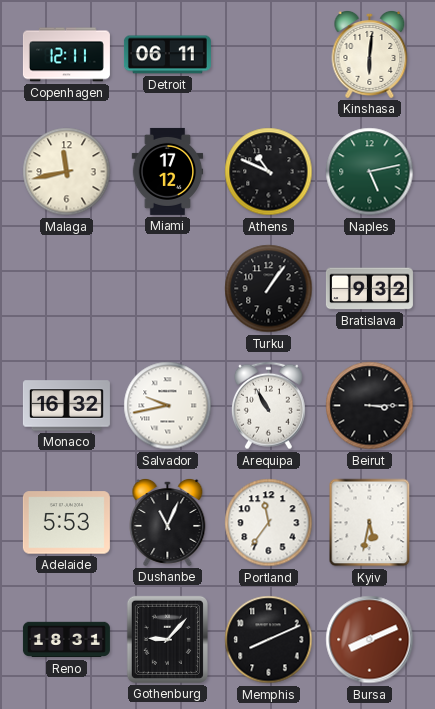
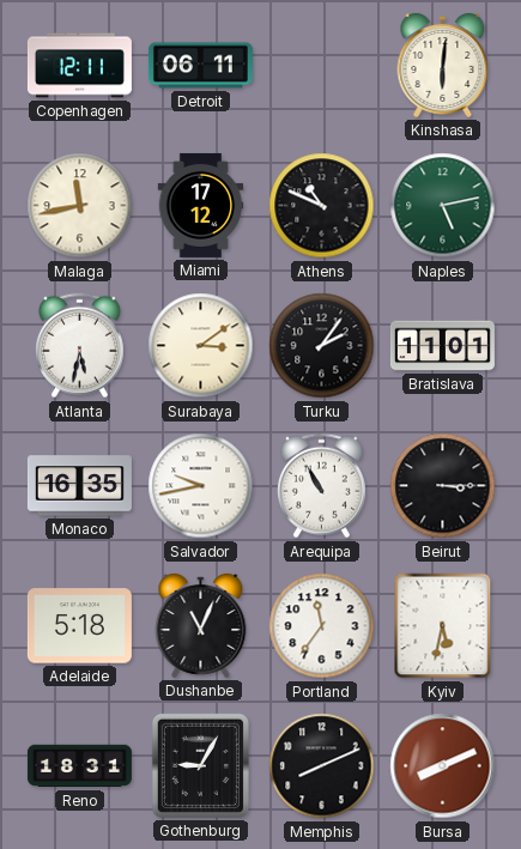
Atlanta: none -> 5:32 (79, 346)
Surabaya: none -> 3:09 (201, 346)
Turku: 1:06 -> 2:06 (322, 346)
Bratislava: 9:32 -> 11:01 (442, 346)
Monaco: 16:32 -> 16:35 (79, 486)
Adelaide: 5:53 -> 5:18 (79, 626)
Gothenburg: 9:07 -> 9:05 (200, 765)
